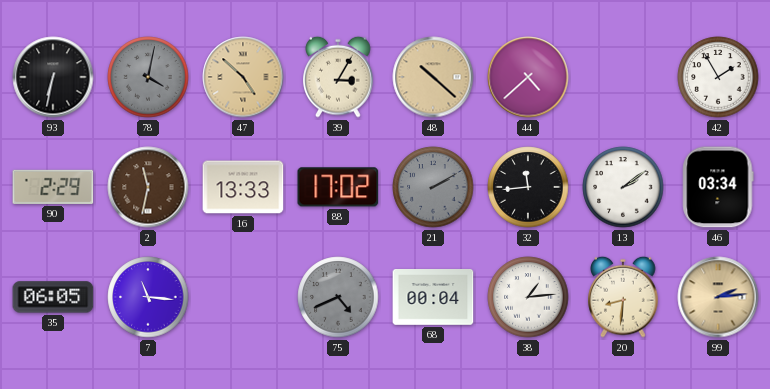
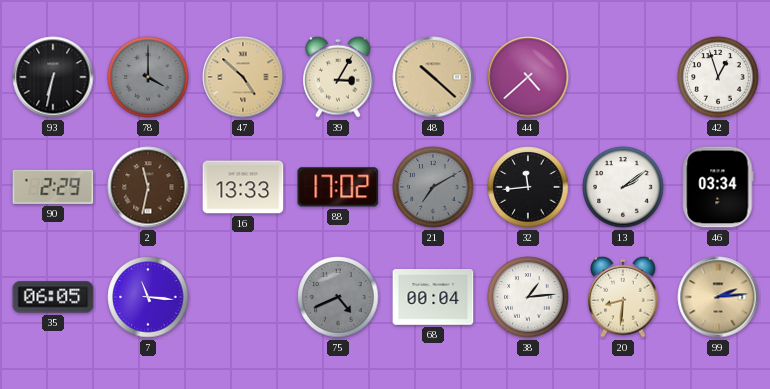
78: 4:02 -> 4:00 (148, 77)
42: 1:55 -> 12:57 (718, 77)
21: 2:10 -> 7:10 (433, 187)
